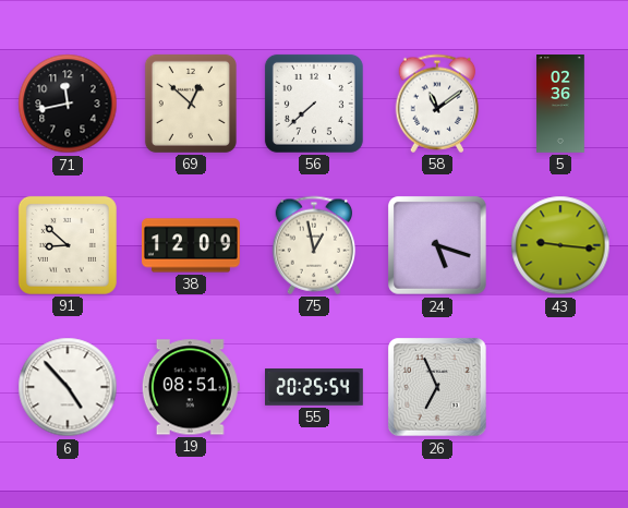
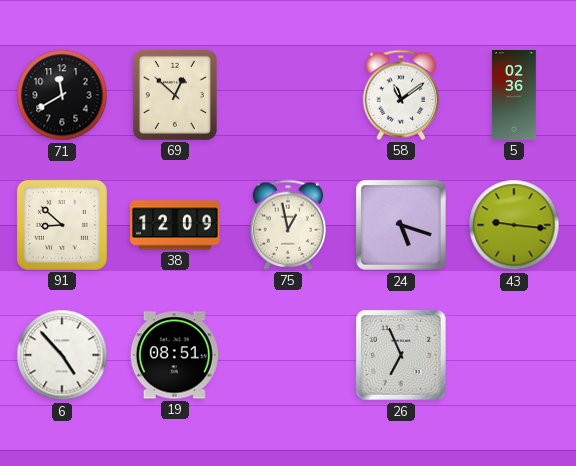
71: 11:43 -> 11:40 (62, 95)
56: 7:38 -> none (314, 104)
55: 20:25 -> none (315, 388)
